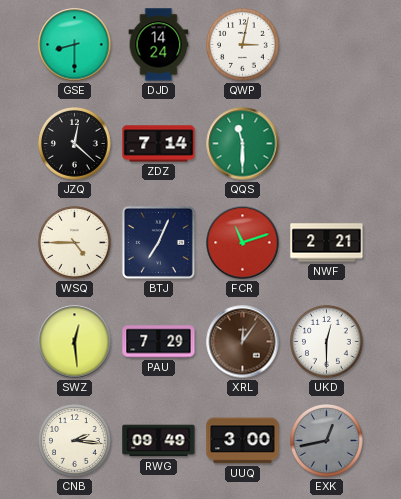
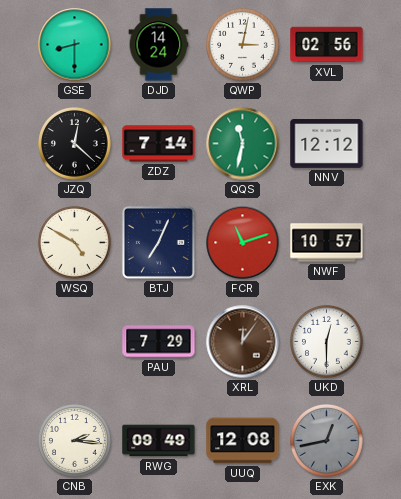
XVL: none -> 02:56 (327, 45)
QQS: 11:30 -> 11:32 (243, 144)
NNV: none -> 12:12 (327, 144)
WSQ: 4:45 -> 4:50 (75, 243)
NWF: 2:21 -> 10:57 (327, 243)
SWZ: 12:29 -> none (75, 342)
UUQ: 3:00 -> 12:08 (243, 441)
